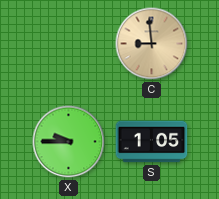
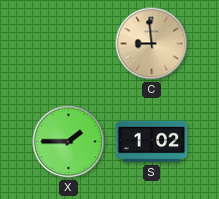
X: 9:45 -> 1:45 (69, 142)
S: 1:05 -> 1:02 (152, 142)
